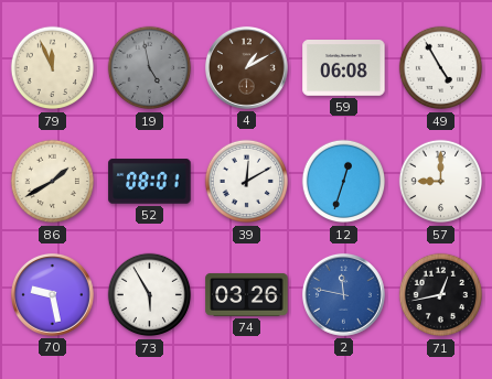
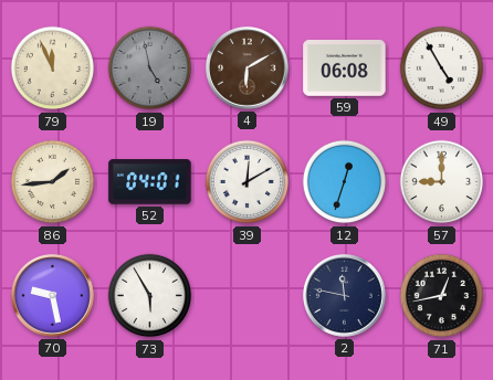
4: 1:10 -> 6:10 (246, 67)
86: 1:40 -> 1:44 (53, 182)
52: 08:01 -> 04:01 (150, 182)
74: 03:26 -> none (247, 294)
2 dial: blue -> navy (344, 295)
